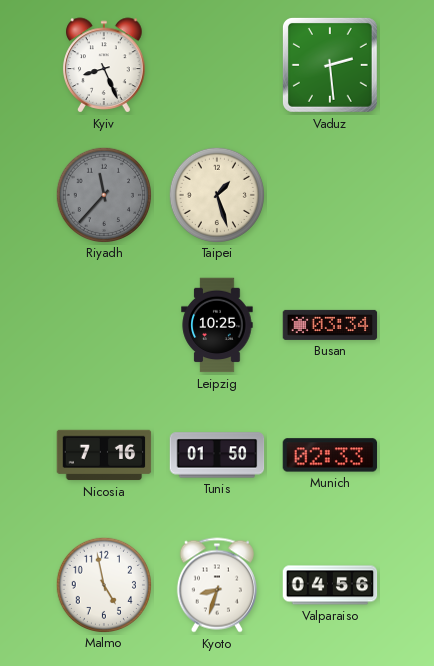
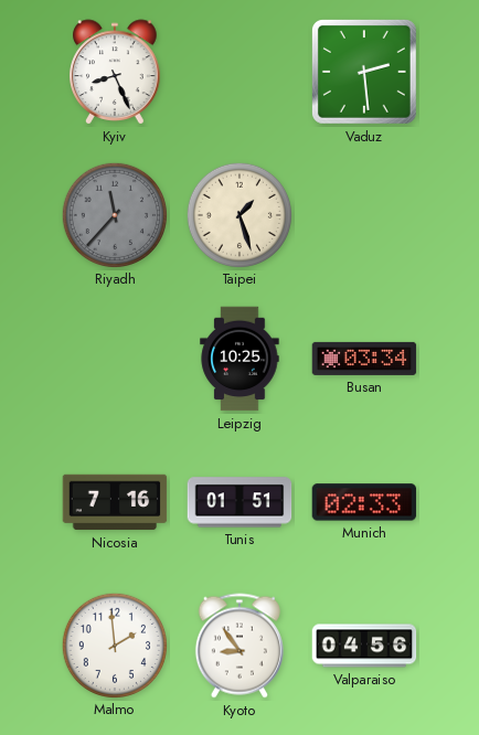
Tunis: 01:50 -> 01:51 (239, 502)
Malmo: 4:58 -> 1:59 (114, 645)
Kyoto: 8:33 -> 8:54 (239, 646)
